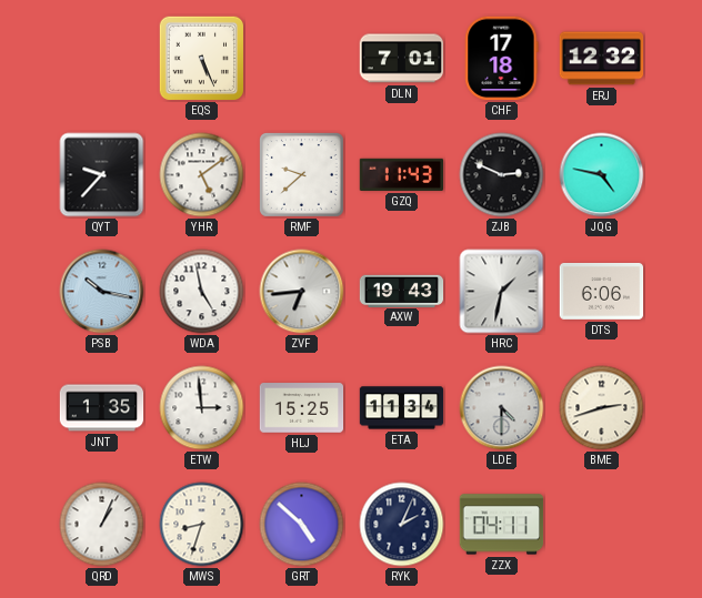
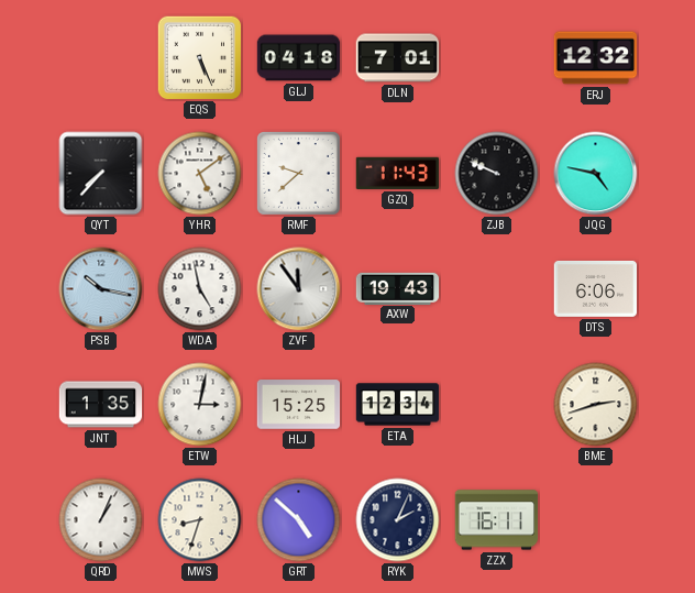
GLJ: none -> 04:18 (299, 58)
CHF: 17:18 -> none (502, 59)
QYT: 9:37 -> 7:37 (101, 174)
ZJB: 2:49 -> 9:49 (497, 174)
ZVF: 6:44 -> 11:54 (299, 289)
HRC: 1:32 -> none (502, 292)
ETW: 2:59 -> 3:02 (200, 405)
ETA: 11:34 -> 12:34 (398, 405)
LDE: 4:30 -> none (502, 408)
ZZX: 04:11 -> 16:11 (497, 520)
